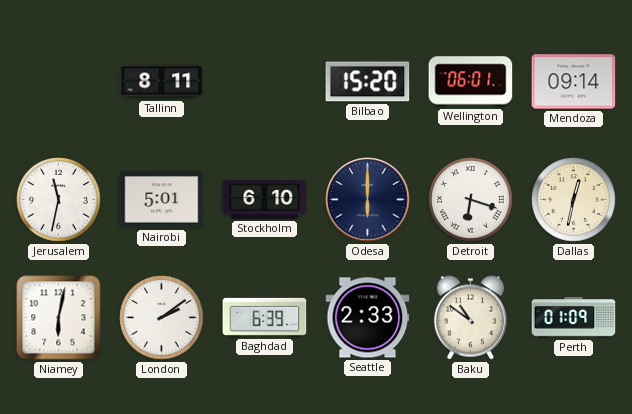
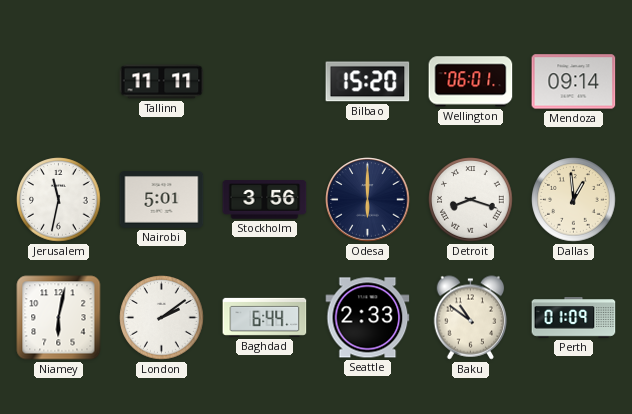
Tallinn: 8:11 -> 11:11 (162, 82)
Stockholm: 6:10 -> 3:56 (265, 200)
Detroit: 6:18 -> 8:18 (471, 200)
Dallas: 12:32 -> 12:59 (574, 200)
Baghdad: 6:39 -> 6:44 (265, 317)
